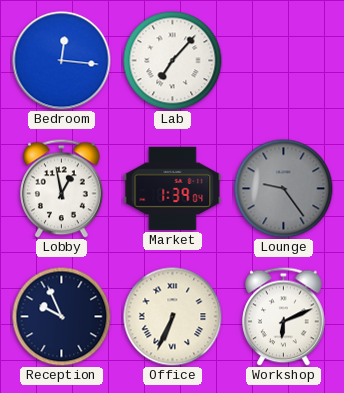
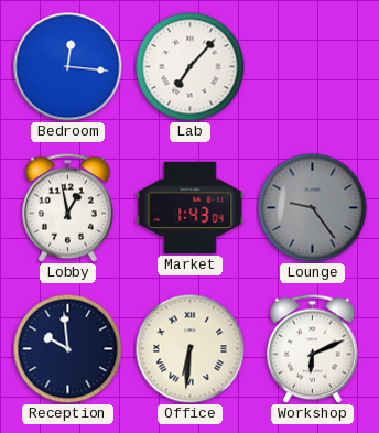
Market: 1:39 -> 1:43 (191, 207)
Reception: 9:56 -> 9:59 (68, 349)
Office: 6:34 -> 6:31 (191, 349)
